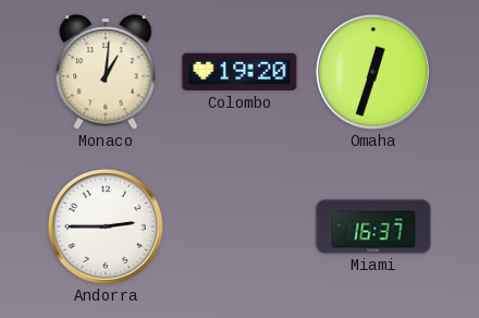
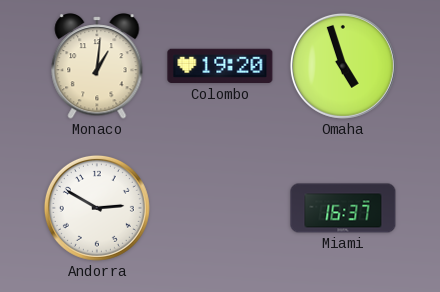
Omaha: 12:33 -> 4:57 (343, 66)
Andorra: 2:45 -> 2:50 (97, 208)
